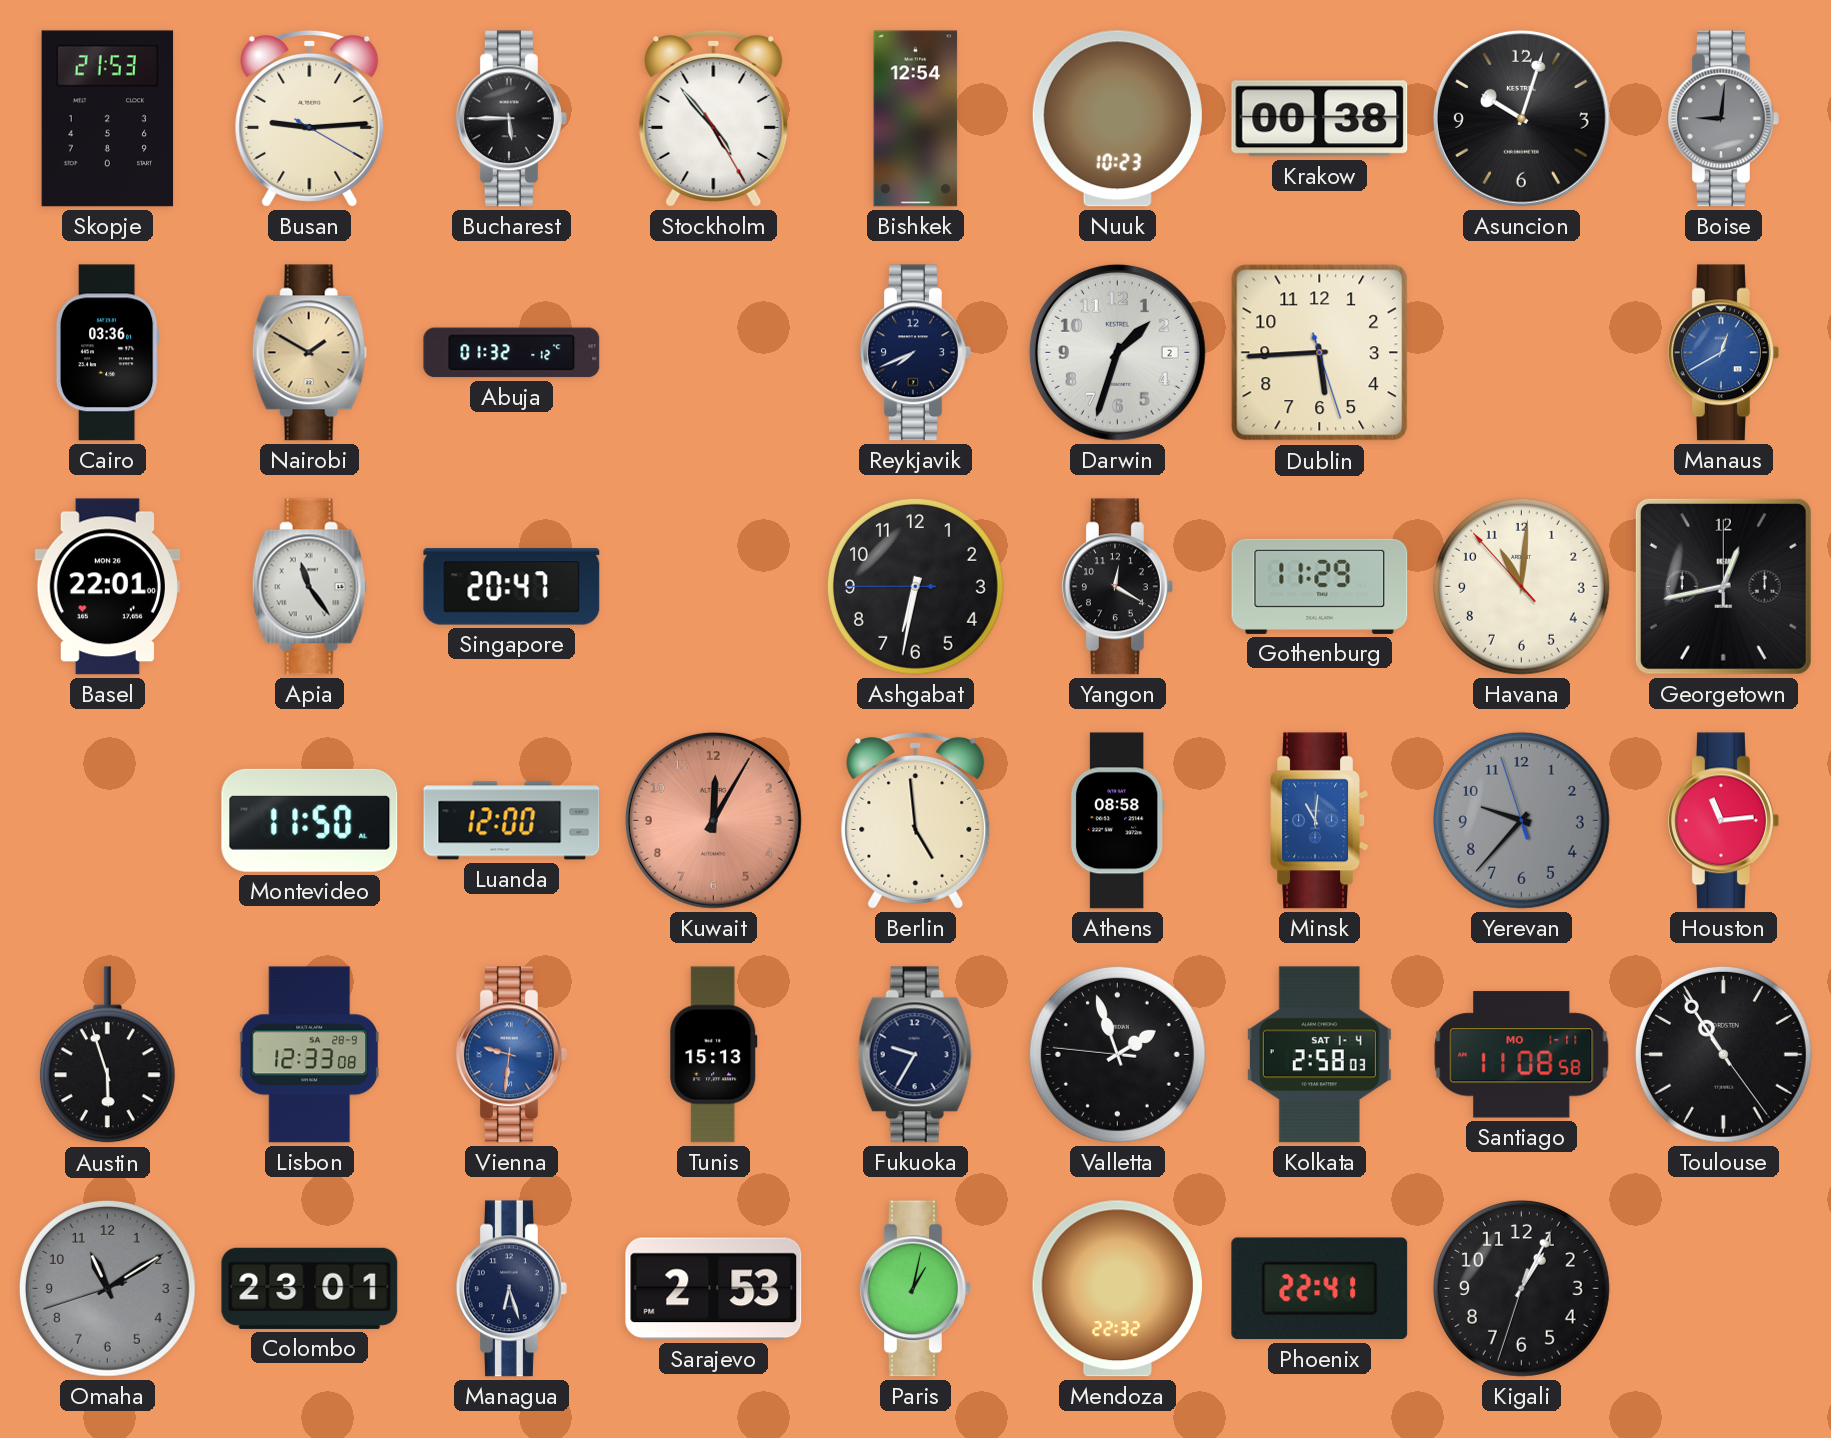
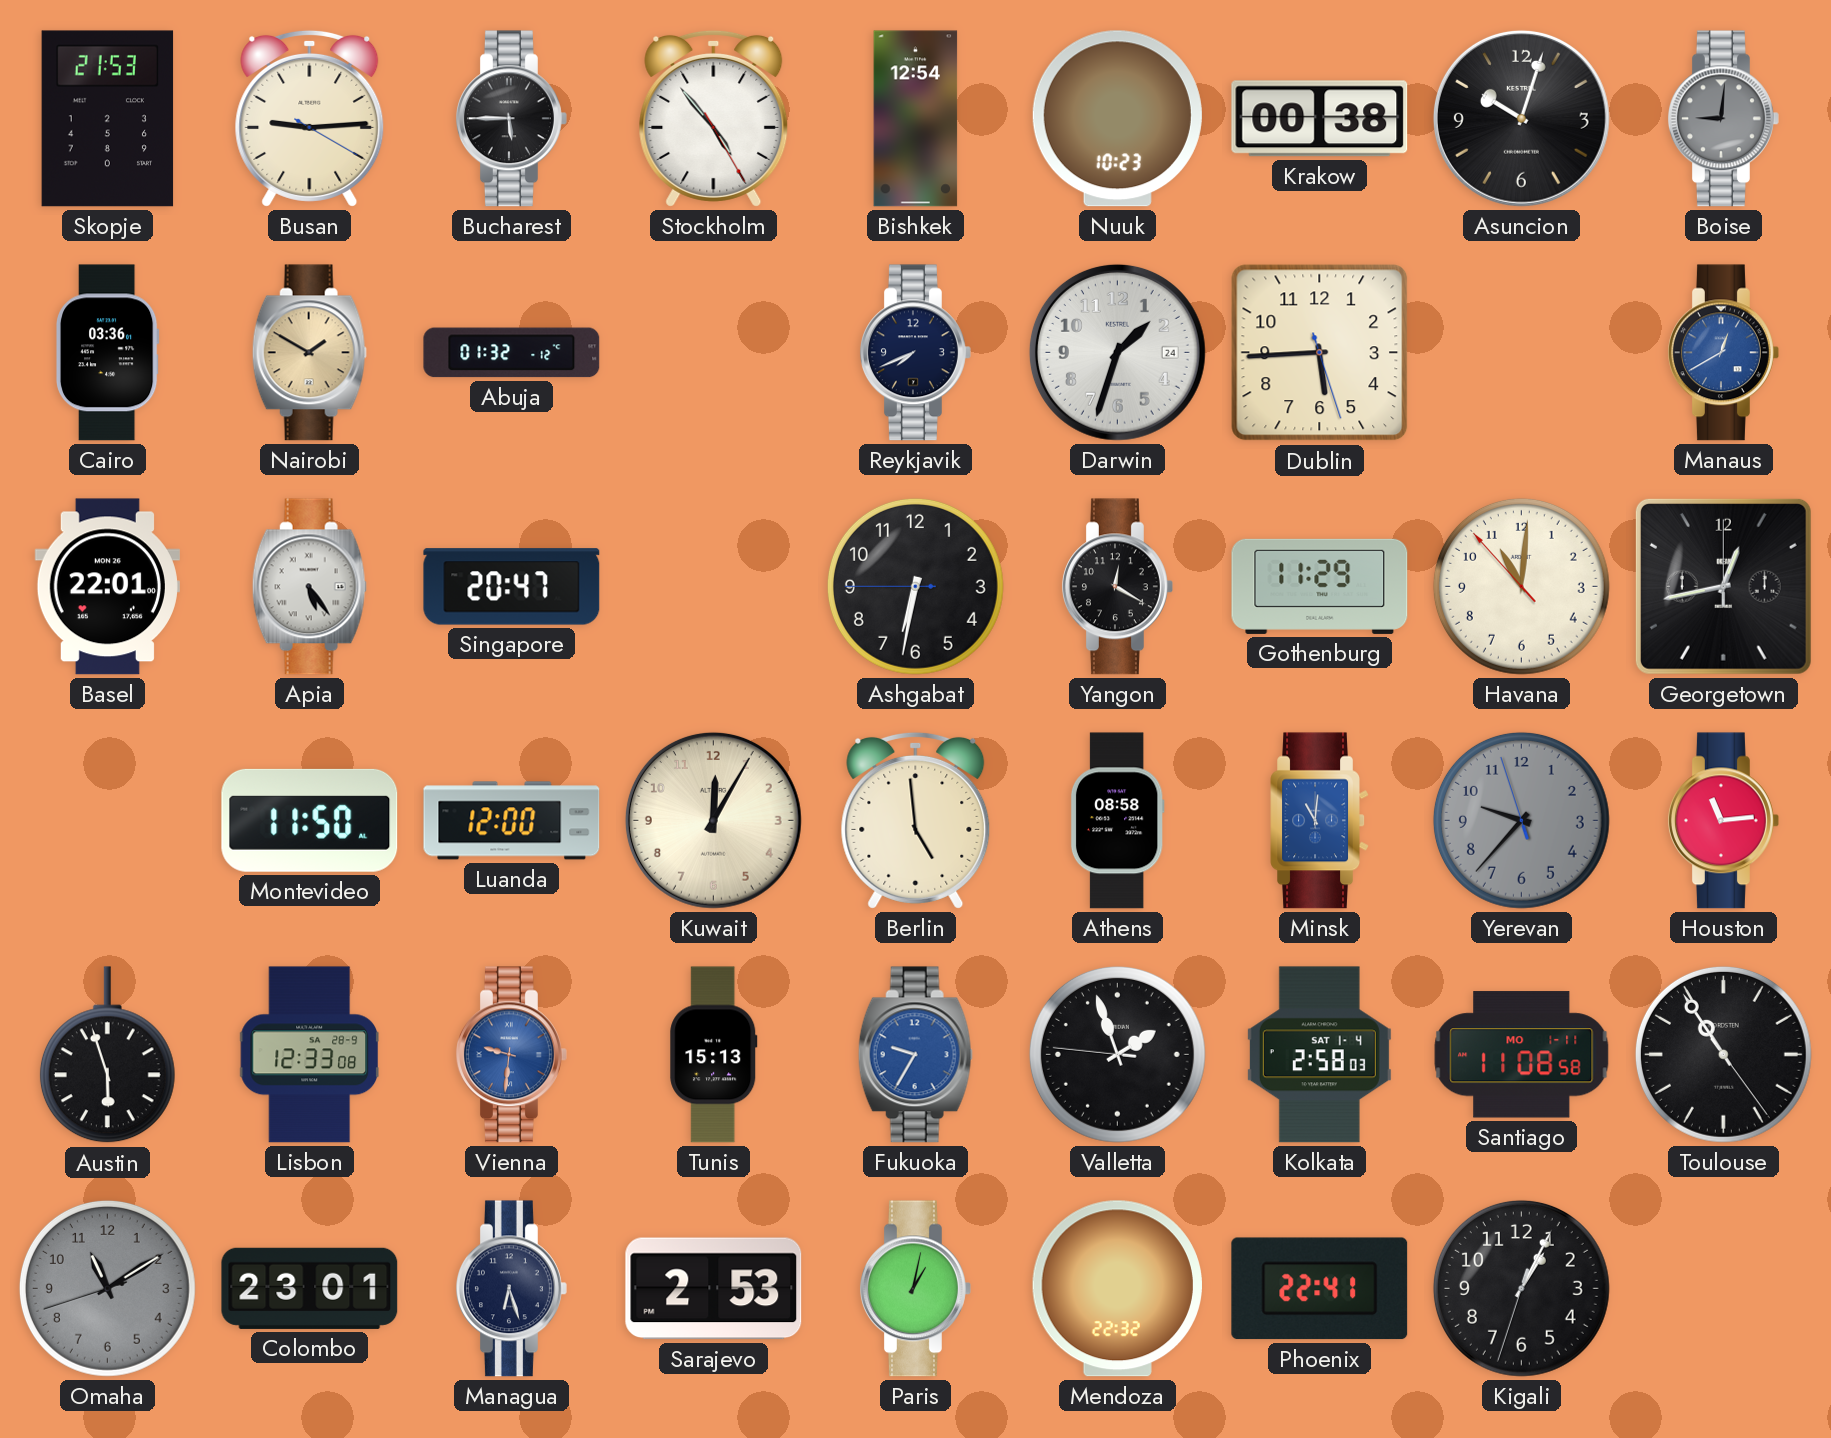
Darwin date: 2 -> 24 (1117, 352)
Apia: 11:24 -> 5:24 (309, 587)
Kuwait dial: salmon -> cream (713, 820)
Fukuoka dial: navy -> blue (915, 1055)
